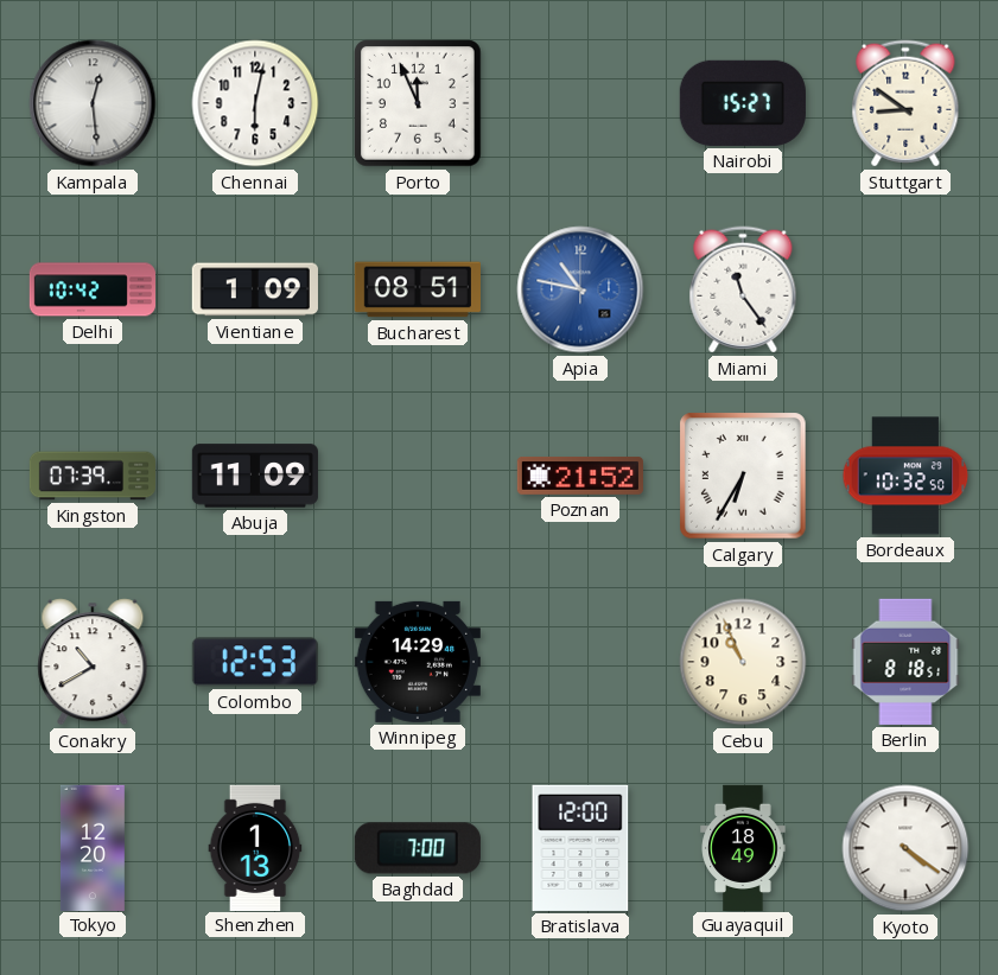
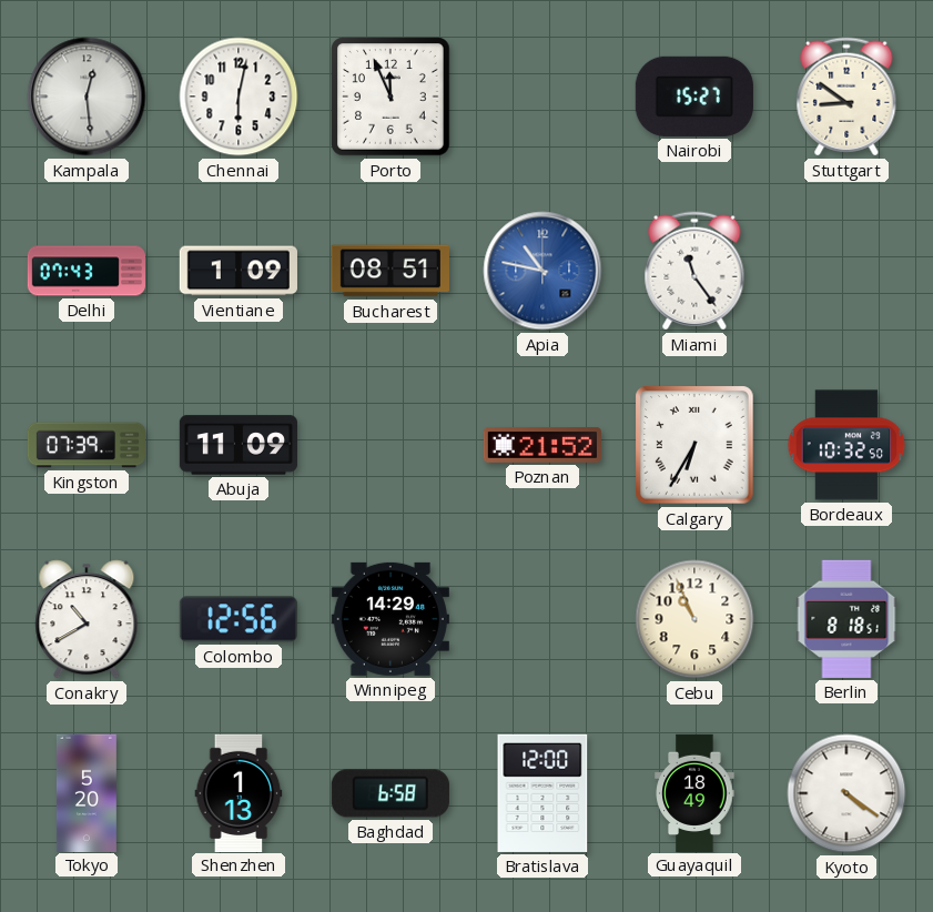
Delhi: 10:42 -> 07:43 (85, 271)
Colombo: 12:53 -> 12:56 (239, 619)
Tokyo: 12:20 -> 5:20 (87, 792)
Baghdad: 7:00 -> 6:58 (391, 793)
